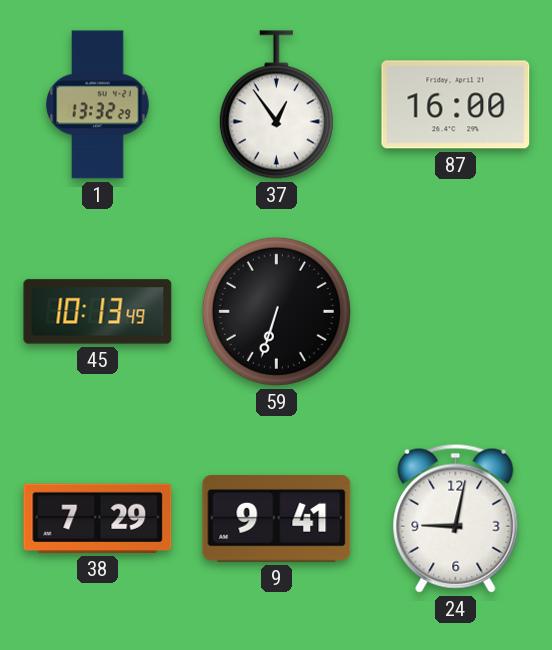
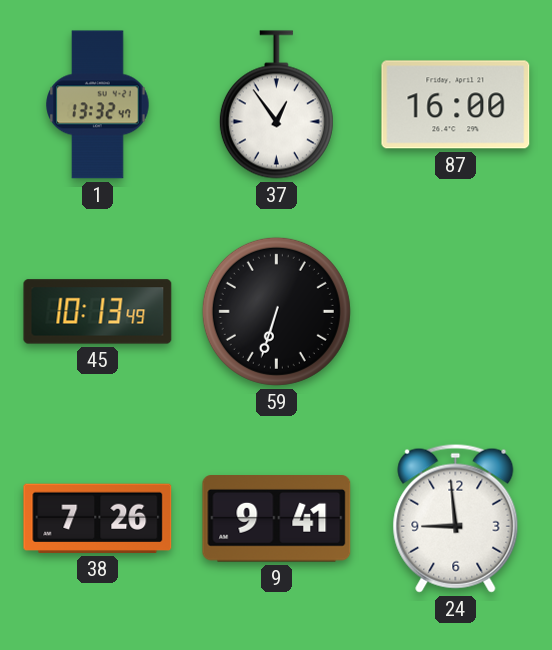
1: 13:32:29 -> 13:32:47 (98, 105)
38: 7:29 -> 7:26 (98, 518)
24: 9:02 -> 8:59 (456, 518)
